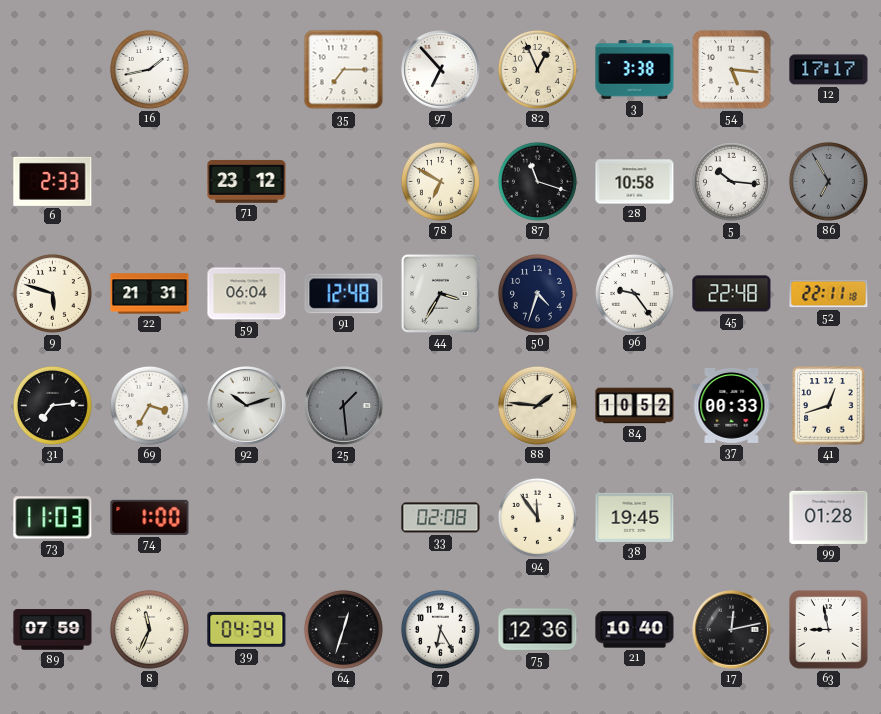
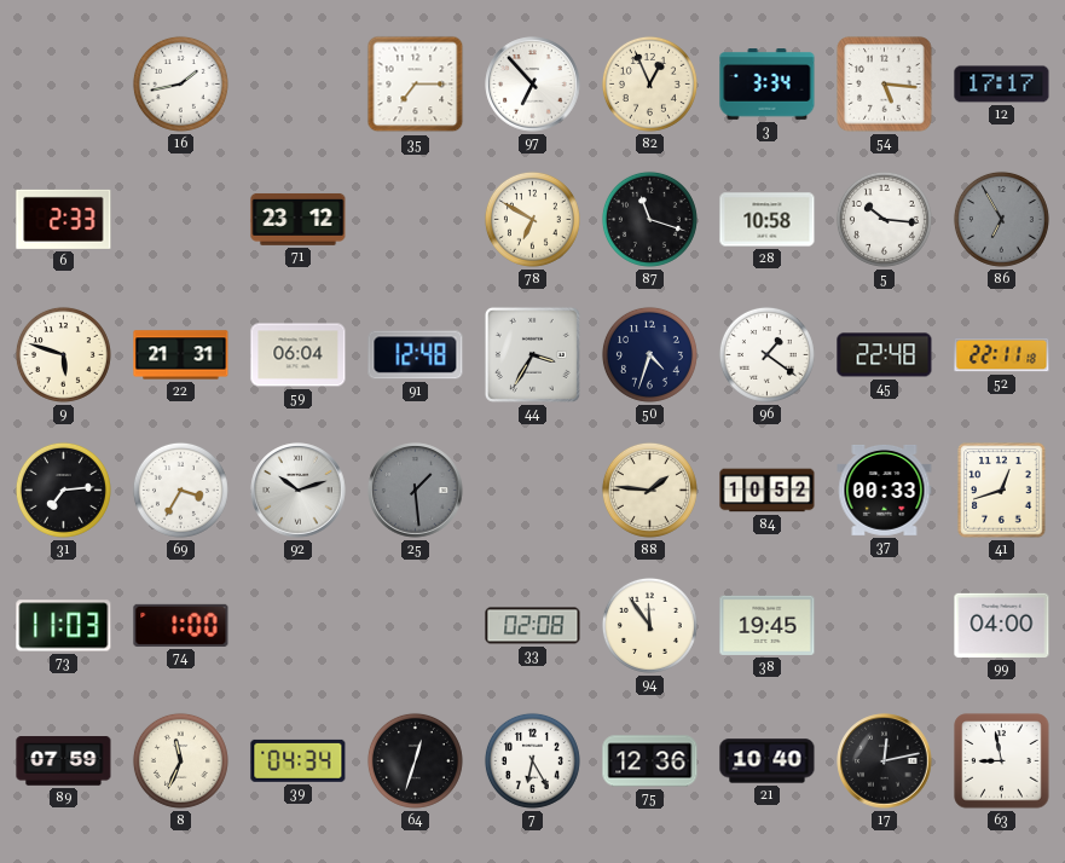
3: 3:38 -> 3:34 (768, 85)
96: 9:24 -> 1:21 (766, 354)
99: 01:28 -> 04:00 (1002, 625)
